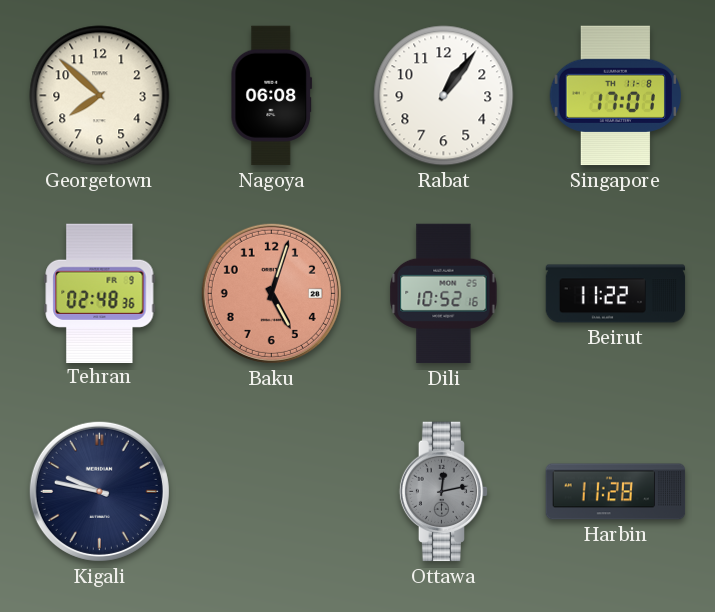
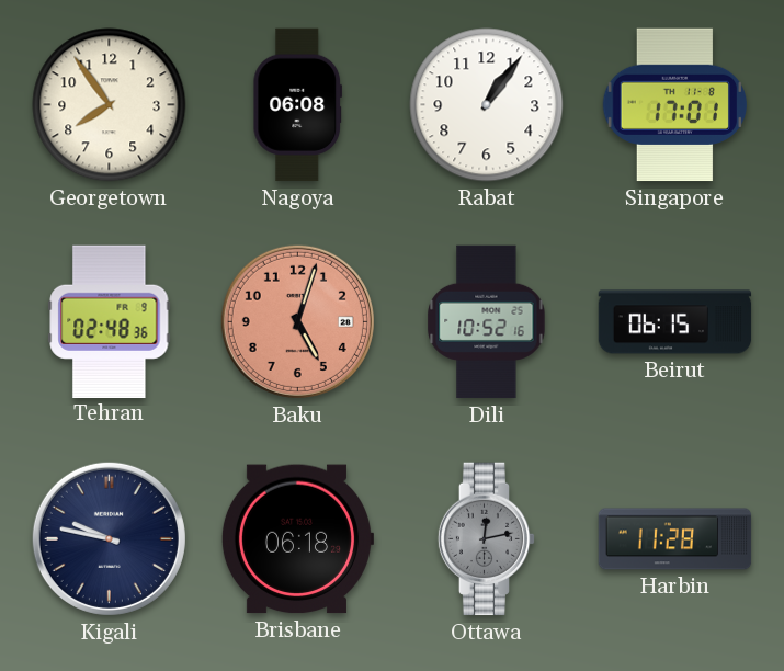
Georgetown: 7:52 -> 7:54 (110, 105)
Beirut: 11:22 -> 06:15 (675, 322)
Brisbane: none -> 06:18 (296, 539)
